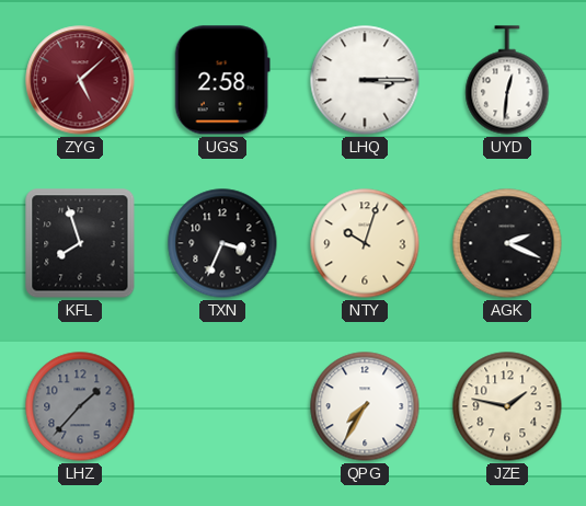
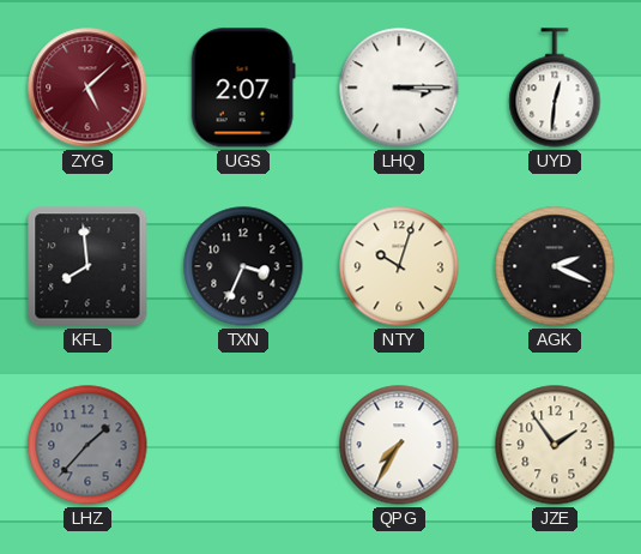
UGS: 2:58 -> 2:07 (243, 88)
KFL: 7:57 -> 7:59 (87, 266)
JZE: 1:47 -> 1:54 (555, 445)
